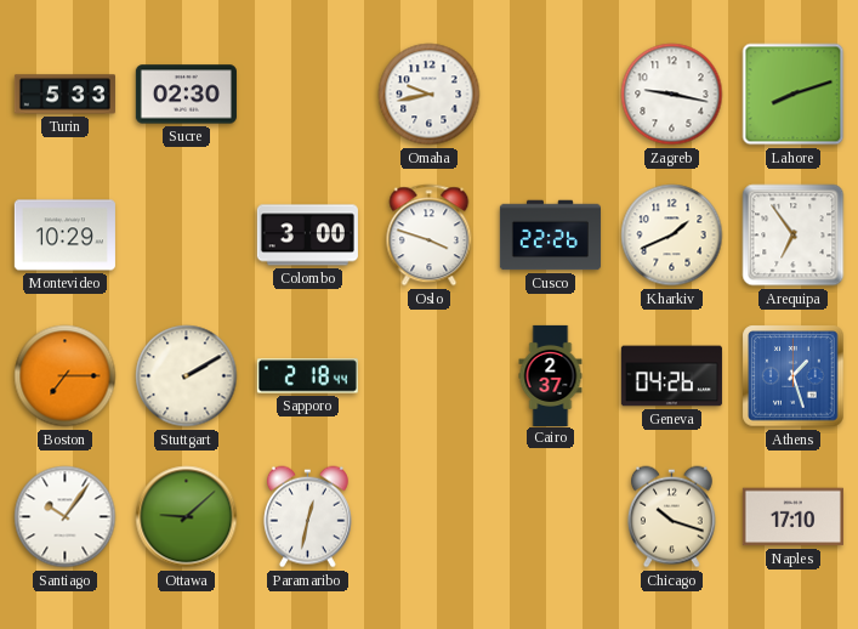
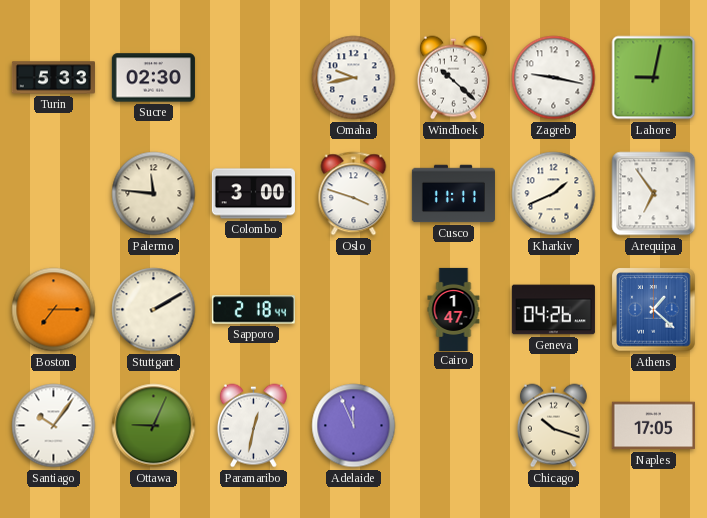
Windhoek: none -> 10:22 (453, 78)
Lahore: 8:12 -> 9:02 (654, 78)
Montevideo: 10:29 -> none (64, 236)
Palermo: none -> 11:46 (154, 194)
Cusco: 22:26 -> 11:11 (453, 194)
Cairo: 2:37 -> 1:47 (454, 309)
Athens: 1:27 -> 1:22 (654, 310)
Ottawa: 9:08 -> 9:04 (154, 426)
Adelaide: none -> 11:56 (354, 426)
Naples: 17:10 -> 17:05 (653, 426)
